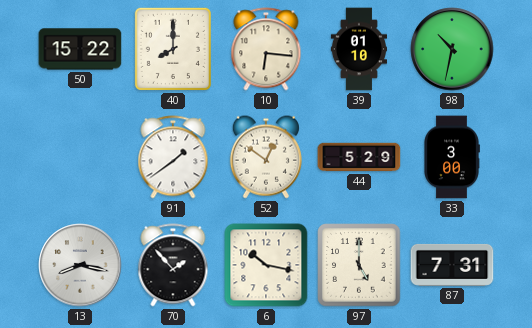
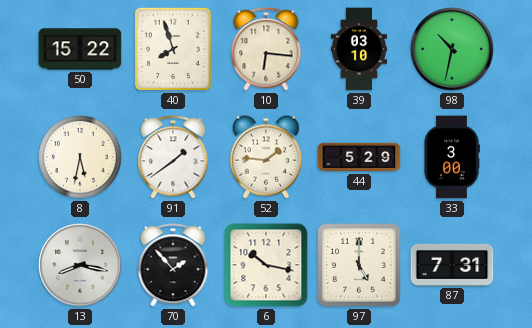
40: 8:00 -> 7:57 (173, 49)
39: 01:10 -> 03:10 (358, 49)
8: none -> 5:32 (80, 157)
52: 12:51 -> 1:46 (266, 157)
